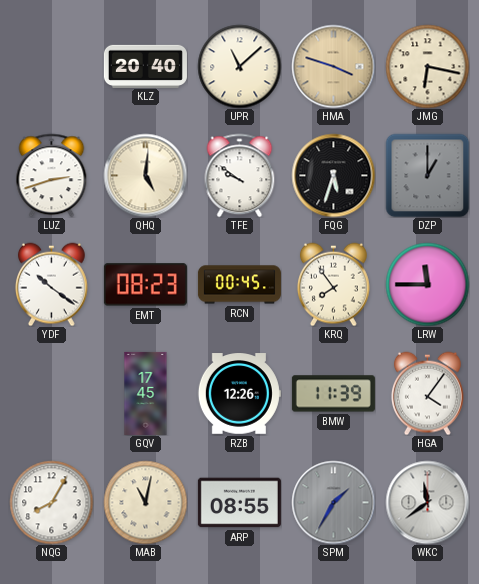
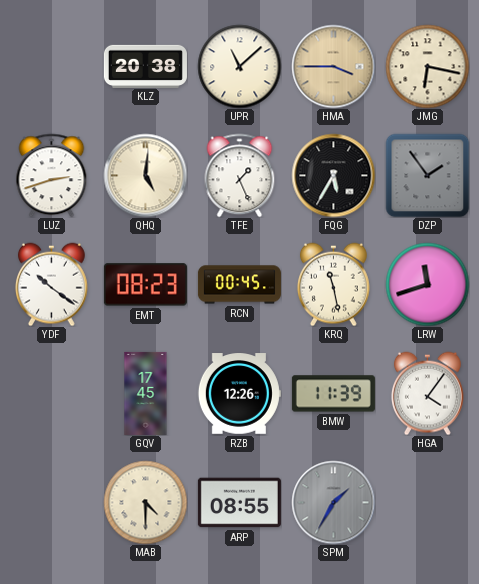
KLZ: 20:40 -> 20:38 (145, 66)
HMA: 3:48 -> 3:45 (333, 66)
TFE: 9:51 -> 1:26 (240, 175)
FQG: 5:33 -> 5:35 (333, 175)
DZP: 1:00 -> 1:54 (427, 175)
KRQ: 7:54 -> 11:28 (333, 284)
LRW: 11:45 -> 11:42 (427, 284)
NQG: 8:05 -> none (51, 502)
MAB: 11:02 -> 4:30 (145, 502)
WKC: 11:39 -> none (427, 502)
